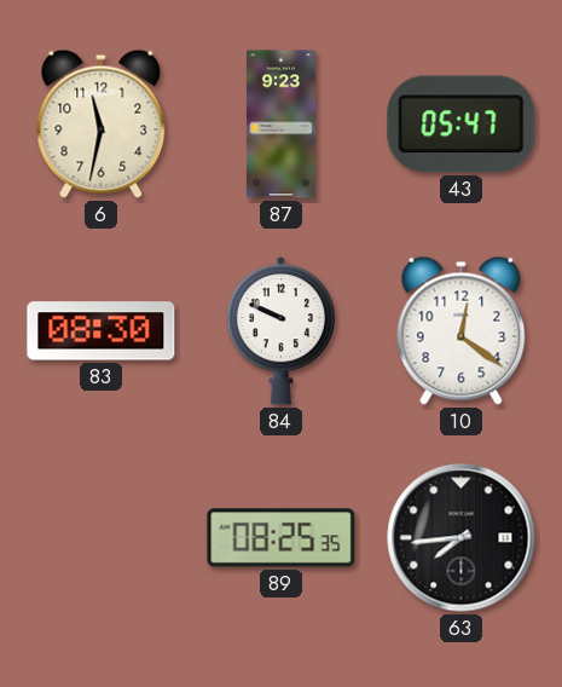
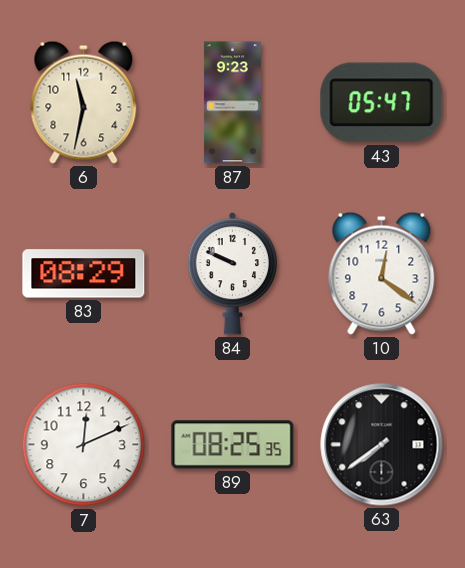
83: 08:30 -> 08:29 (84, 274)
7: none -> 12:11 (84, 445)
63: 7:44 -> 7:39 (382, 445)
